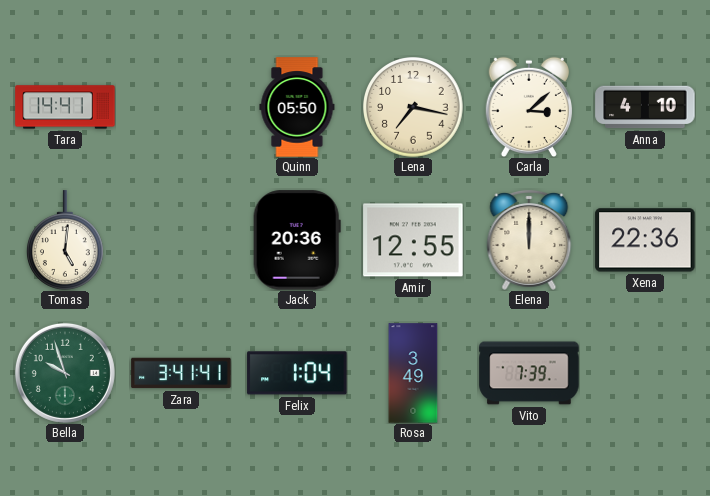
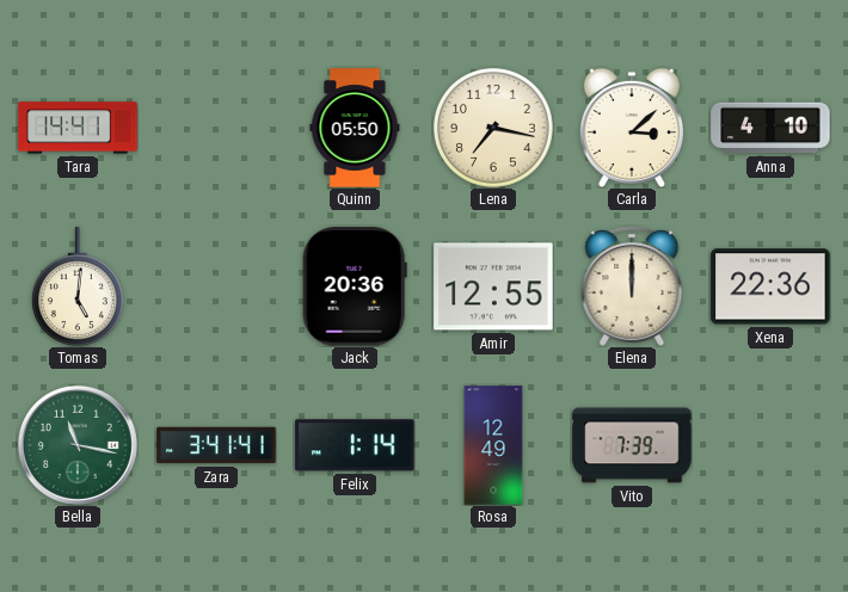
Bella: 9:57 -> 11:17 (78, 445)
Felix: 1:04 -> 1:14 (355, 445)
Rosa: 3:49 -> 12:49 (493, 445)
